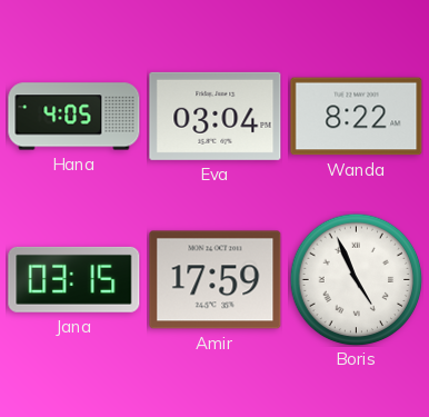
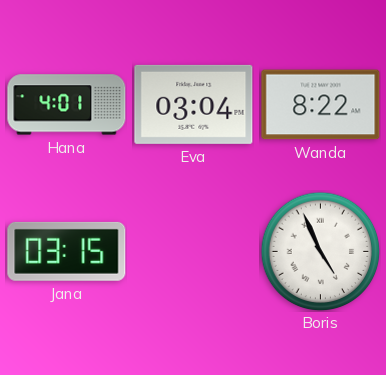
Hana: 4:05 -> 4:01 (67, 105)
Amir: 17:59 -> none (216, 280)
